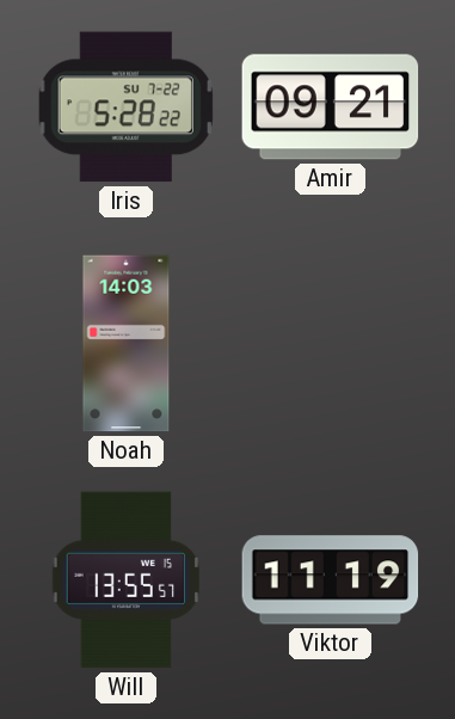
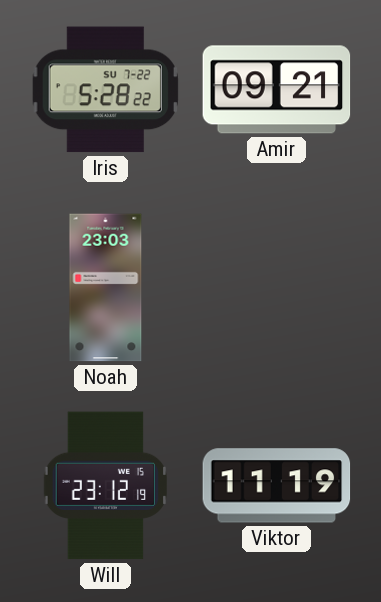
Noah: 14:03 -> 23:03 (106, 288)
Will: 13:55 -> 23:12 (105, 486)
